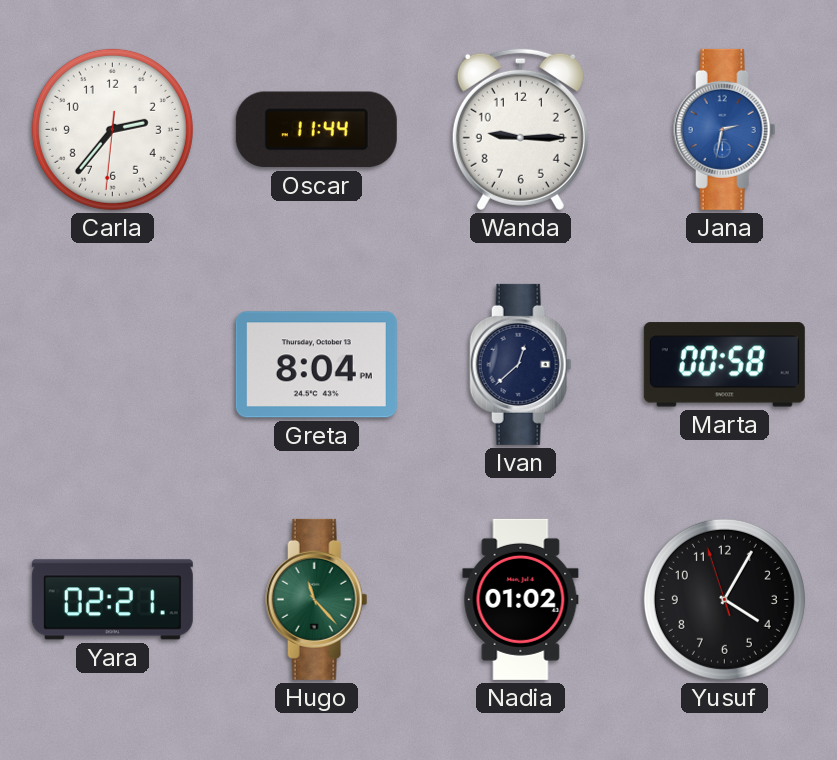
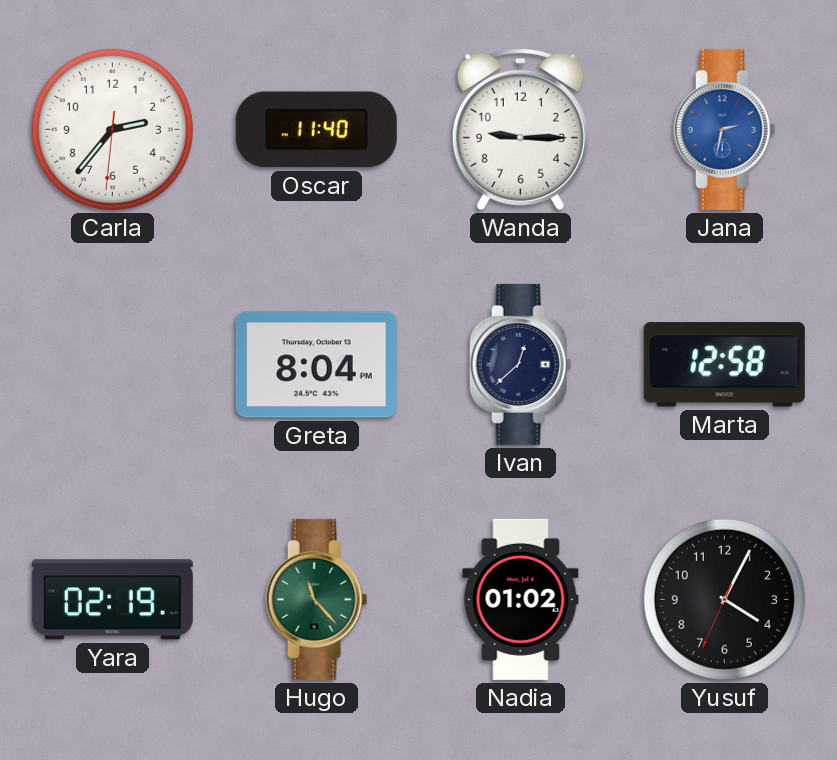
Oscar: 11:44 -> 11:40 (316, 130)
Marta: 00:58 -> 12:58 (724, 365)
Yara: 02:21 -> 02:19 (112, 600)
Yusuf: 4:04:57 -> 4:04:34 (724, 599)
